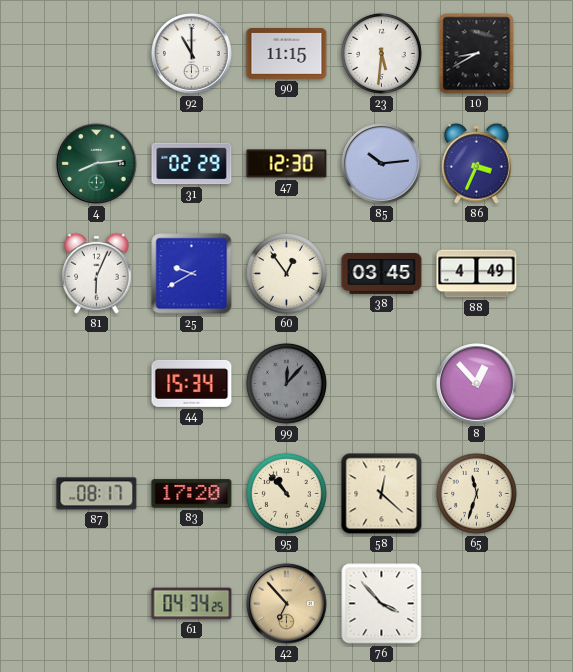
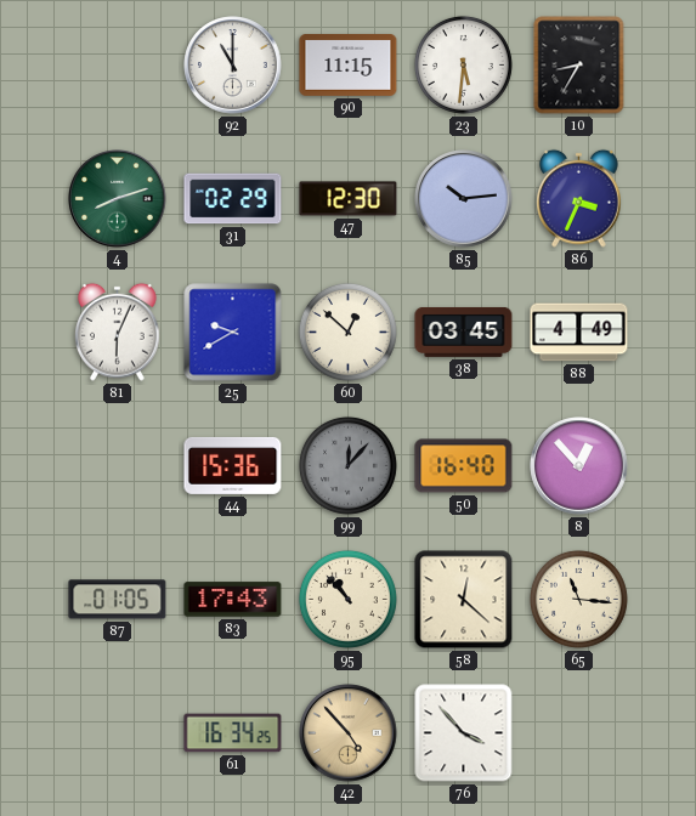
10: 8:40 -> 8:35 (579, 66)
4: 8:14 -> 8:12 (118, 199)
60: 12:54 -> 12:52 (347, 331)
44: 15:34 -> 15:36 (233, 465)
50: none -> 16:40 (464, 466)
87: 08:17 -> 01:05 (118, 600)
83: 17:20 -> 17:43 (233, 600)
65: 11:33 -> 11:16 (578, 599)
61: 04:34 -> 16:34 (233, 733)
42: 6:53 -> 4:53 (349, 733)
